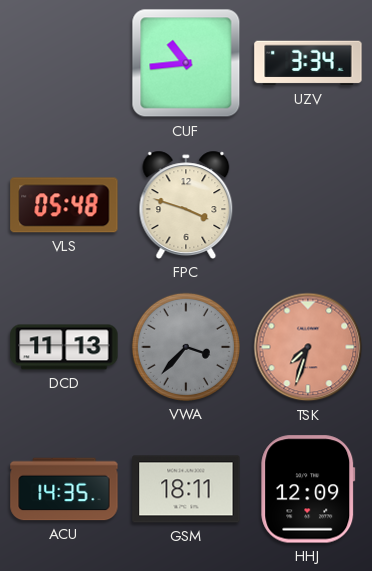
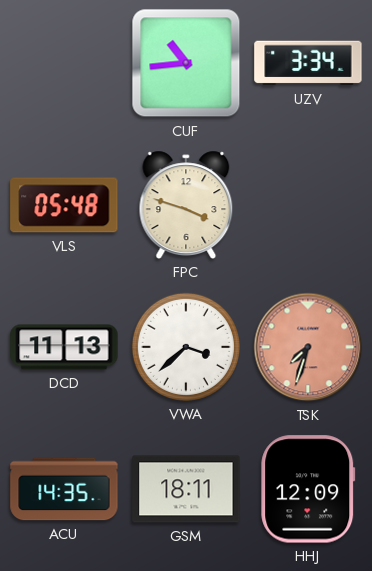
VWA: 3:37 -> 3:38 (186, 347)
VWA dial: grey -> white (186, 347)
